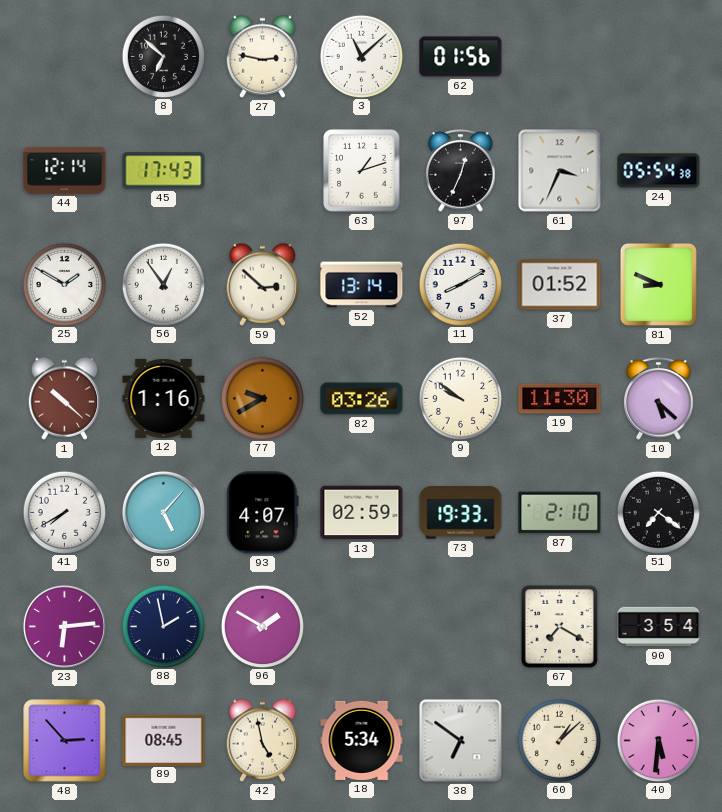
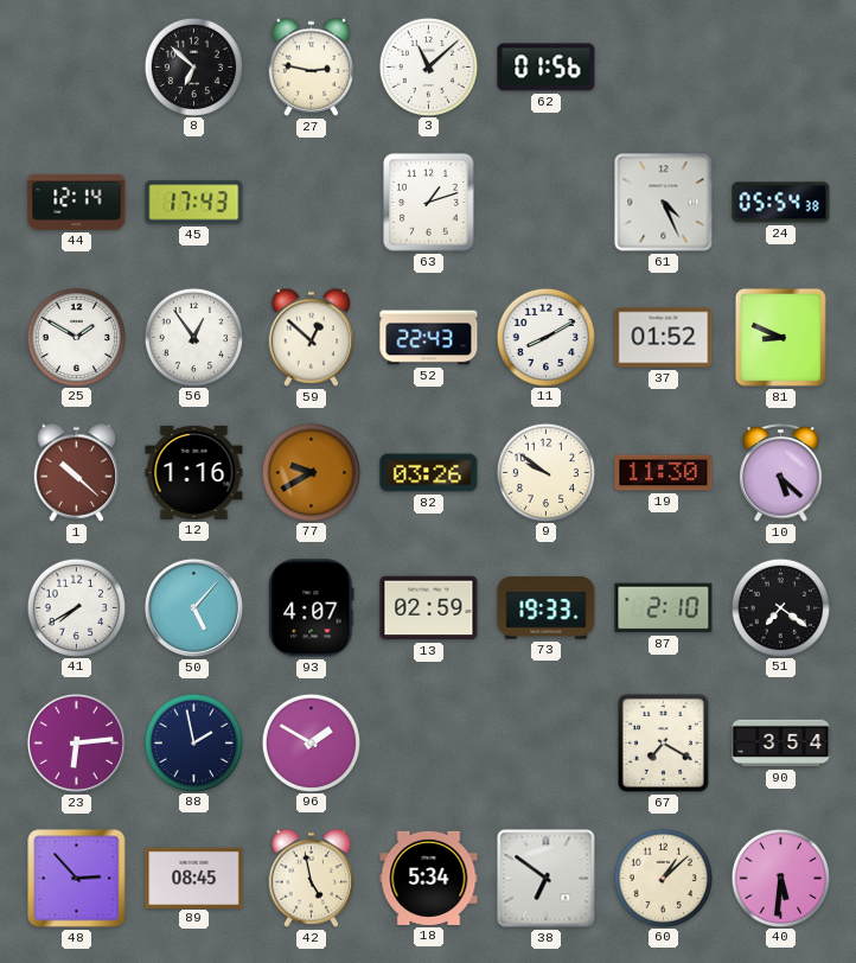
97: 12:34 -> none (461, 171)
61: 3:34 -> 4:26 (664, 203)
59: 2:52 -> 12:52 (312, 337)
52: 13:14 -> 22:43 (429, 338)
